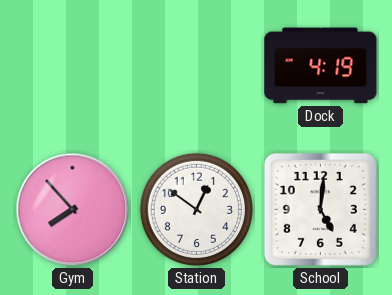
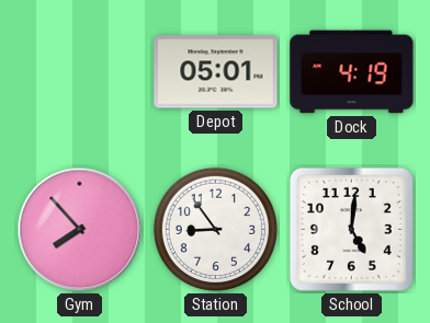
Depot: none -> 05:01 (216, 72)
Station: 12:51 -> 8:54 (215, 229)
